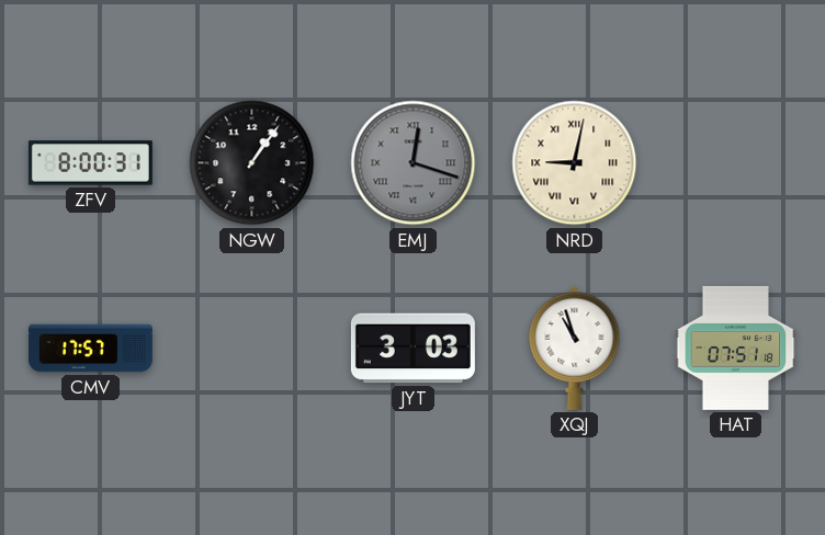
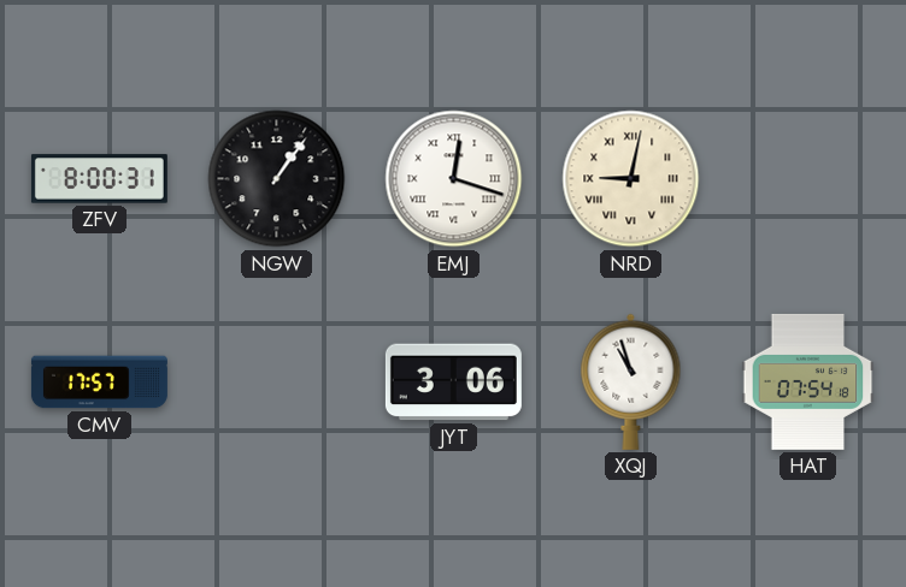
EMJ dial: grey -> white (454, 179)
JYT: 3:03 -> 3:06 (453, 383)
HAT: 07:51 -> 07:54 (808, 381)
